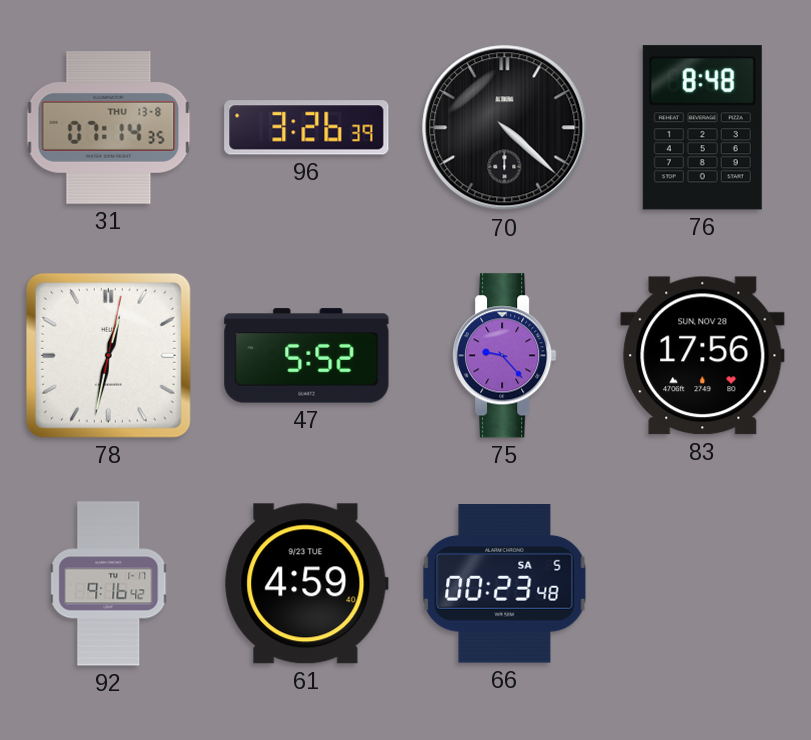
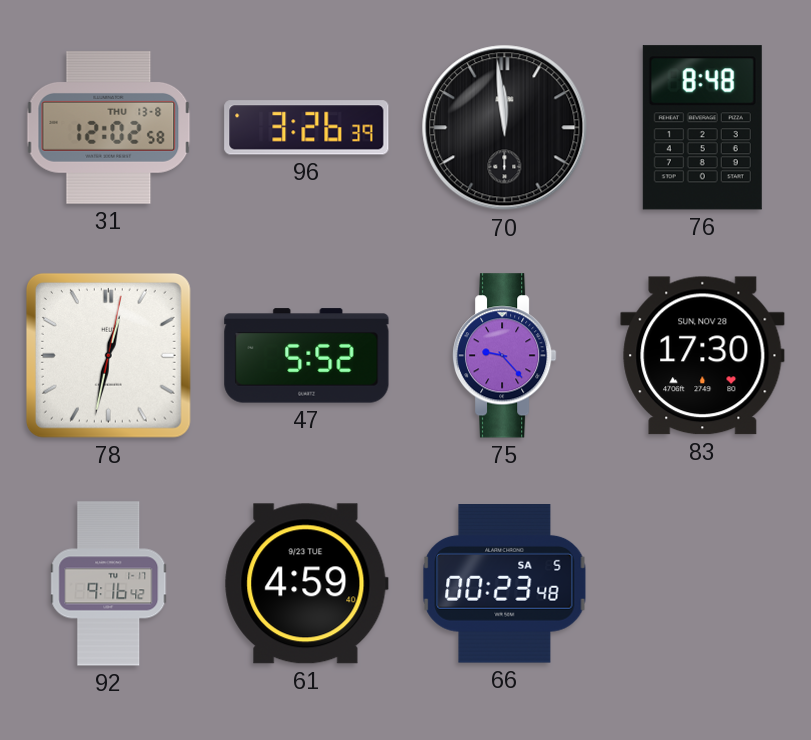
31: 07:14 -> 12:02 (109, 128)
70: 4:22 -> 11:59 (505, 128)
83: 17:56 -> 17:30 (703, 356)
